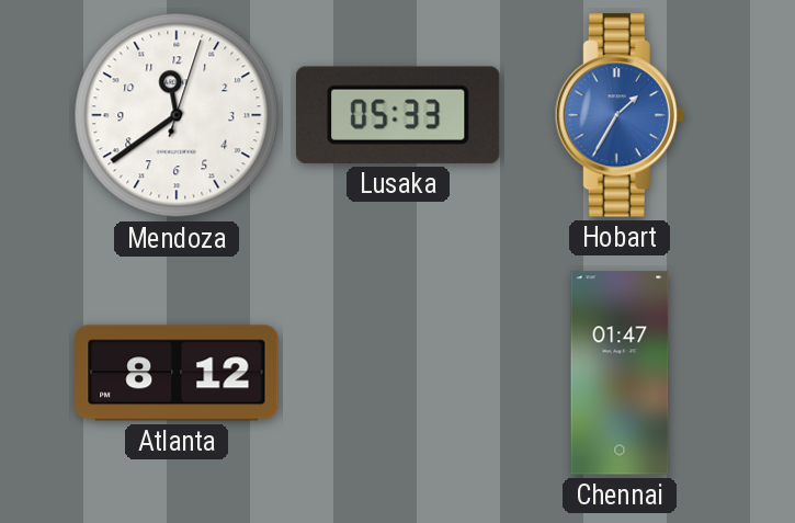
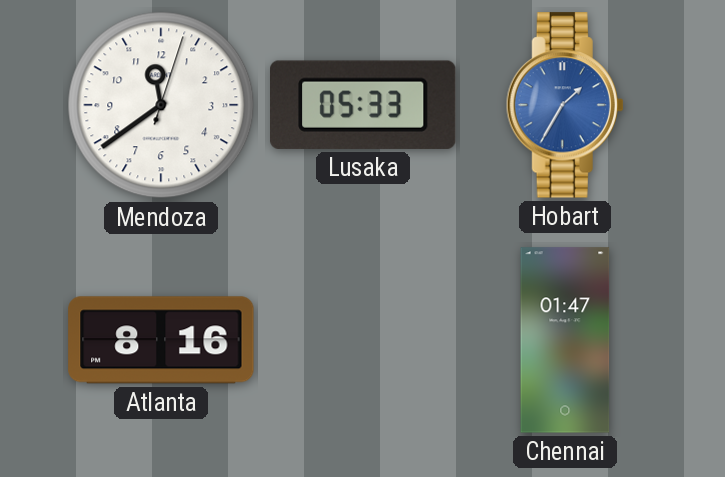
Atlanta: 8:12 -> 8:16 (161, 340)
